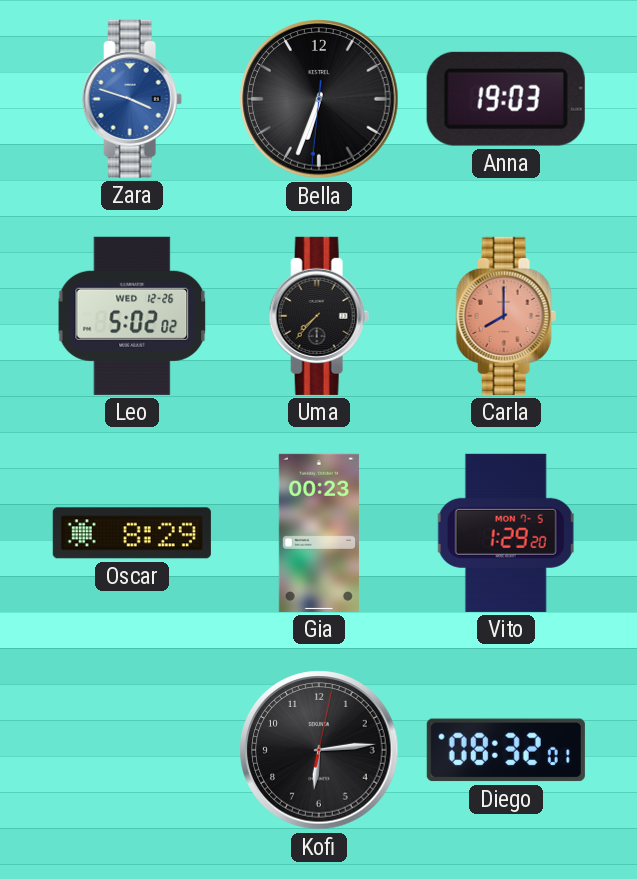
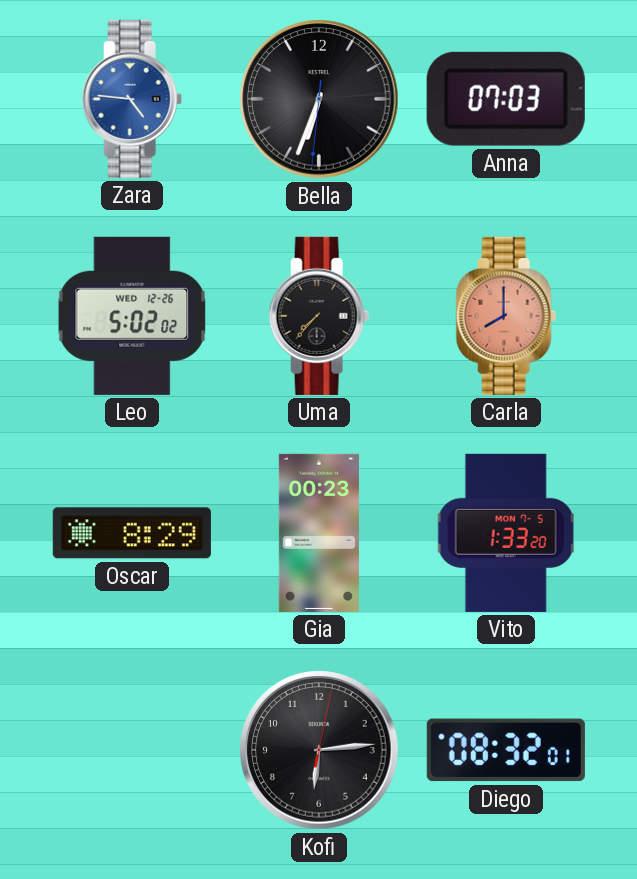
Zara: 3:48 -> 4:46 (132, 99)
Anna: 19:03 -> 07:03 (506, 99)
Vito: 1:29 -> 1:33 (506, 533)
